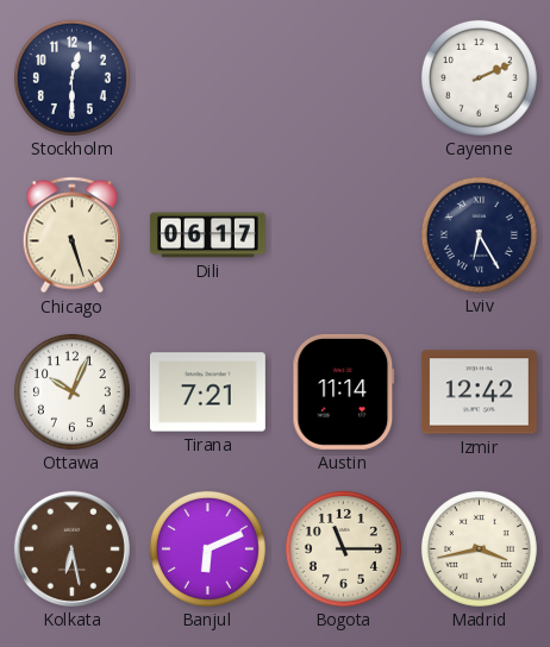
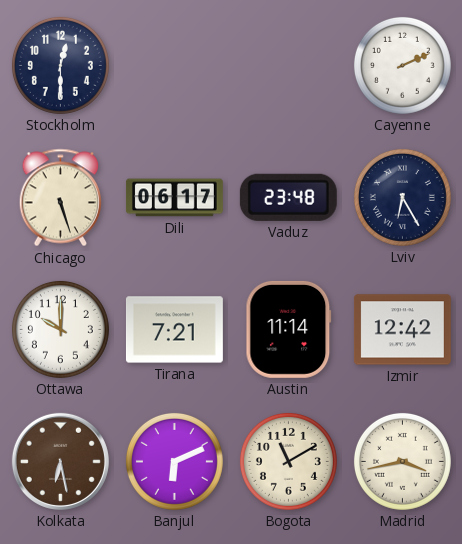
Vaduz: none -> 23:48 (288, 197)
Ottawa: 10:04 -> 10:00 (60, 329)
Bogota: 11:15 -> 11:10 (288, 461)
